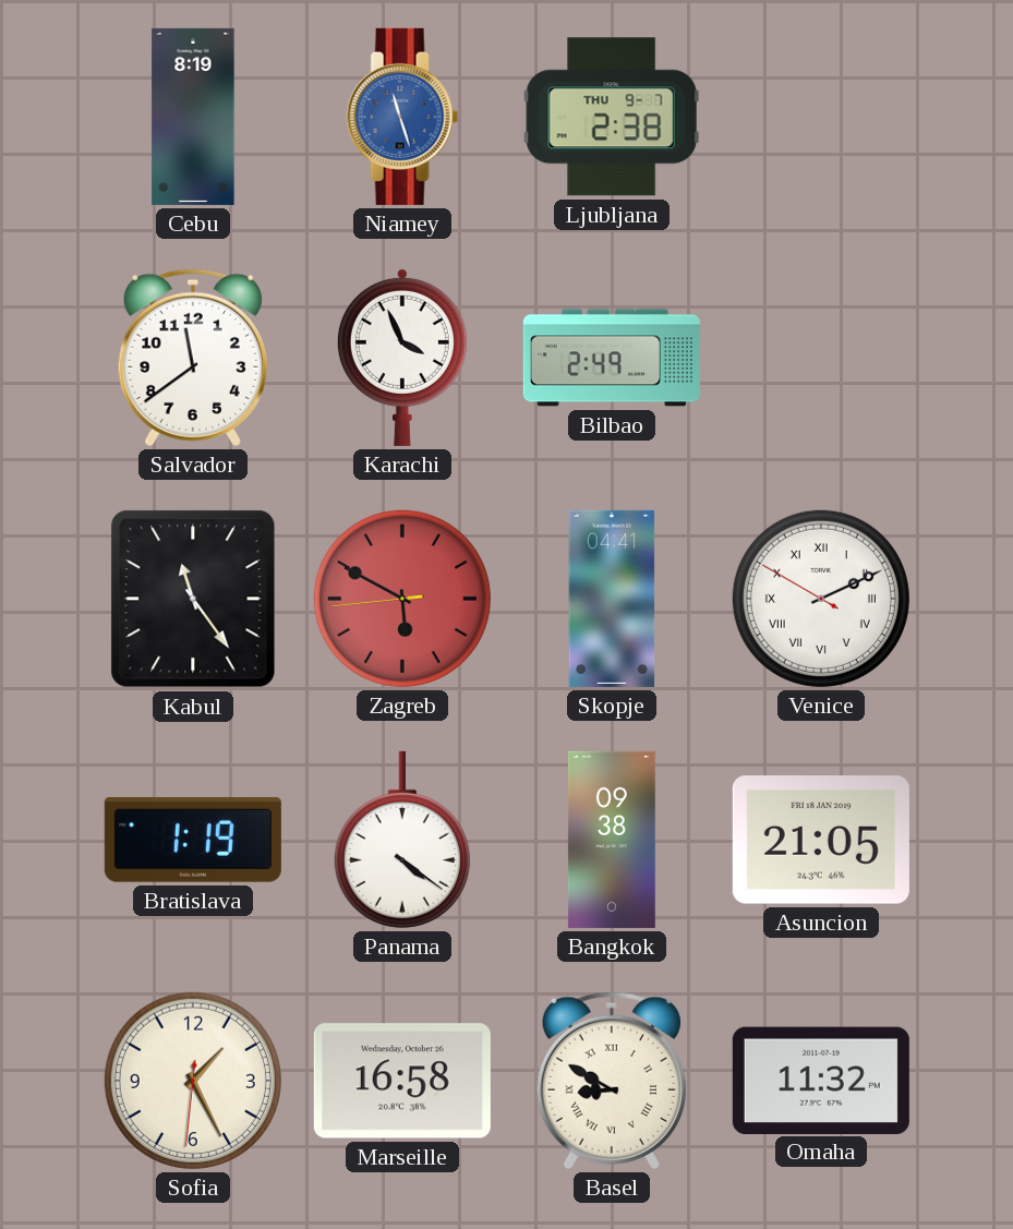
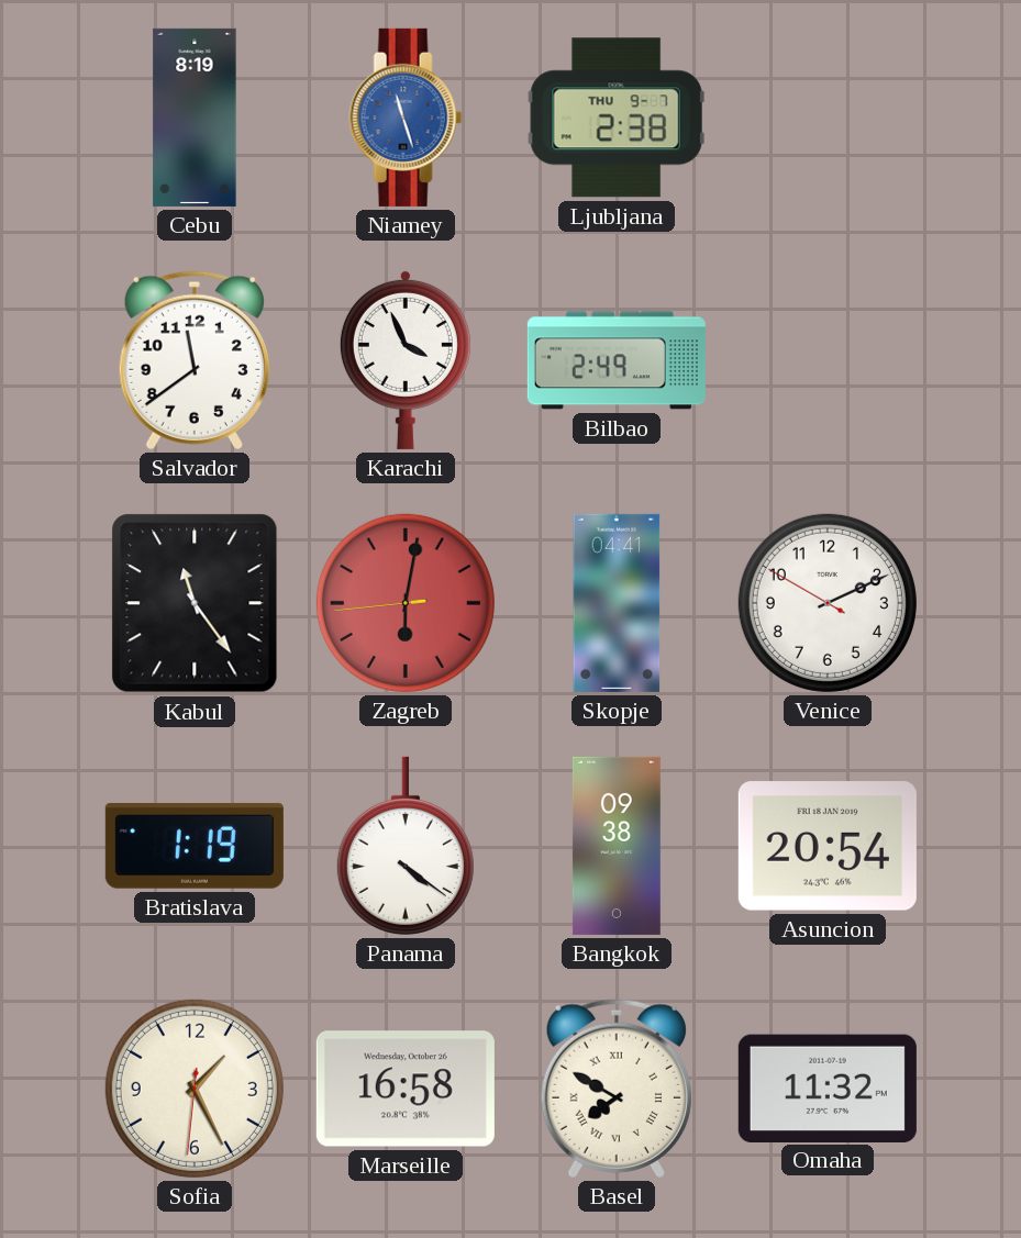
Zagreb: 5:49 -> 6:01 (406, 603)
Venice numerals: Roman -> Arabic (828, 603)
Asuncion: 21:05 -> 20:54 (828, 846)
Basel: 8:50 -> 7:50 (617, 1089)
